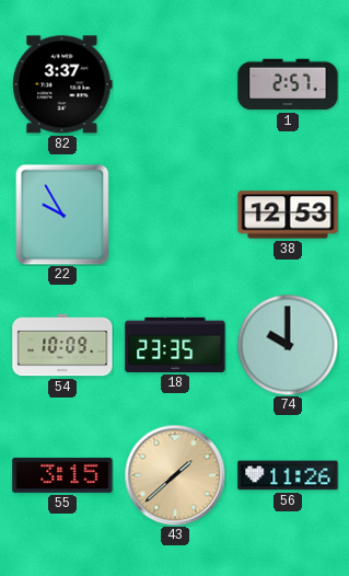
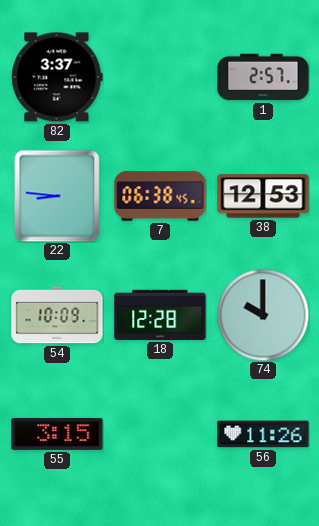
22: 9:55 -> 8:46 (57, 196)
7: none -> 06:38 (160, 196)
18: 23:35 -> 12:28 (160, 315)
43: 1:38 -> none (175, 475)
